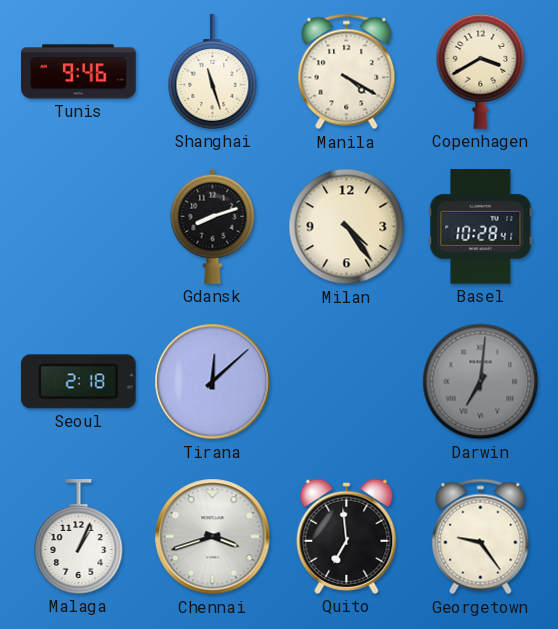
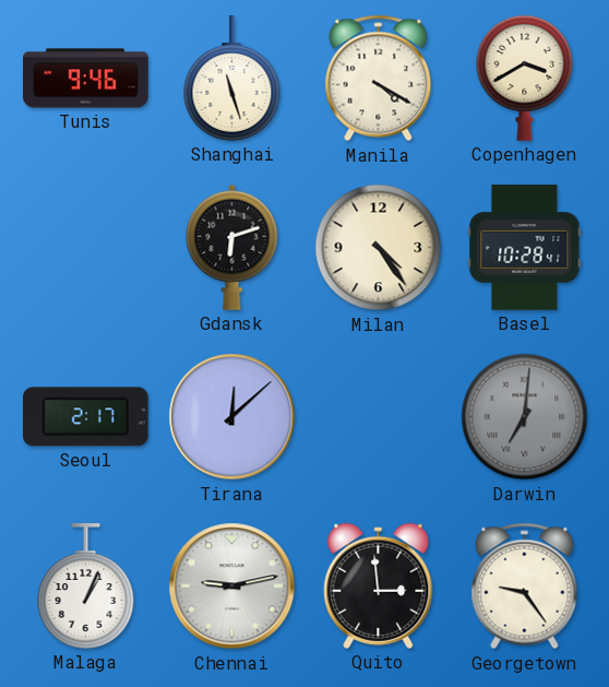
Gdansk: 8:12 -> 6:12 (232, 247)
Seoul: 2:18 -> 2:17 (85, 417)
Chennai: 3:42 -> 9:13 (232, 587)
Quito: 6:59 -> 2:59 (379, 585)
